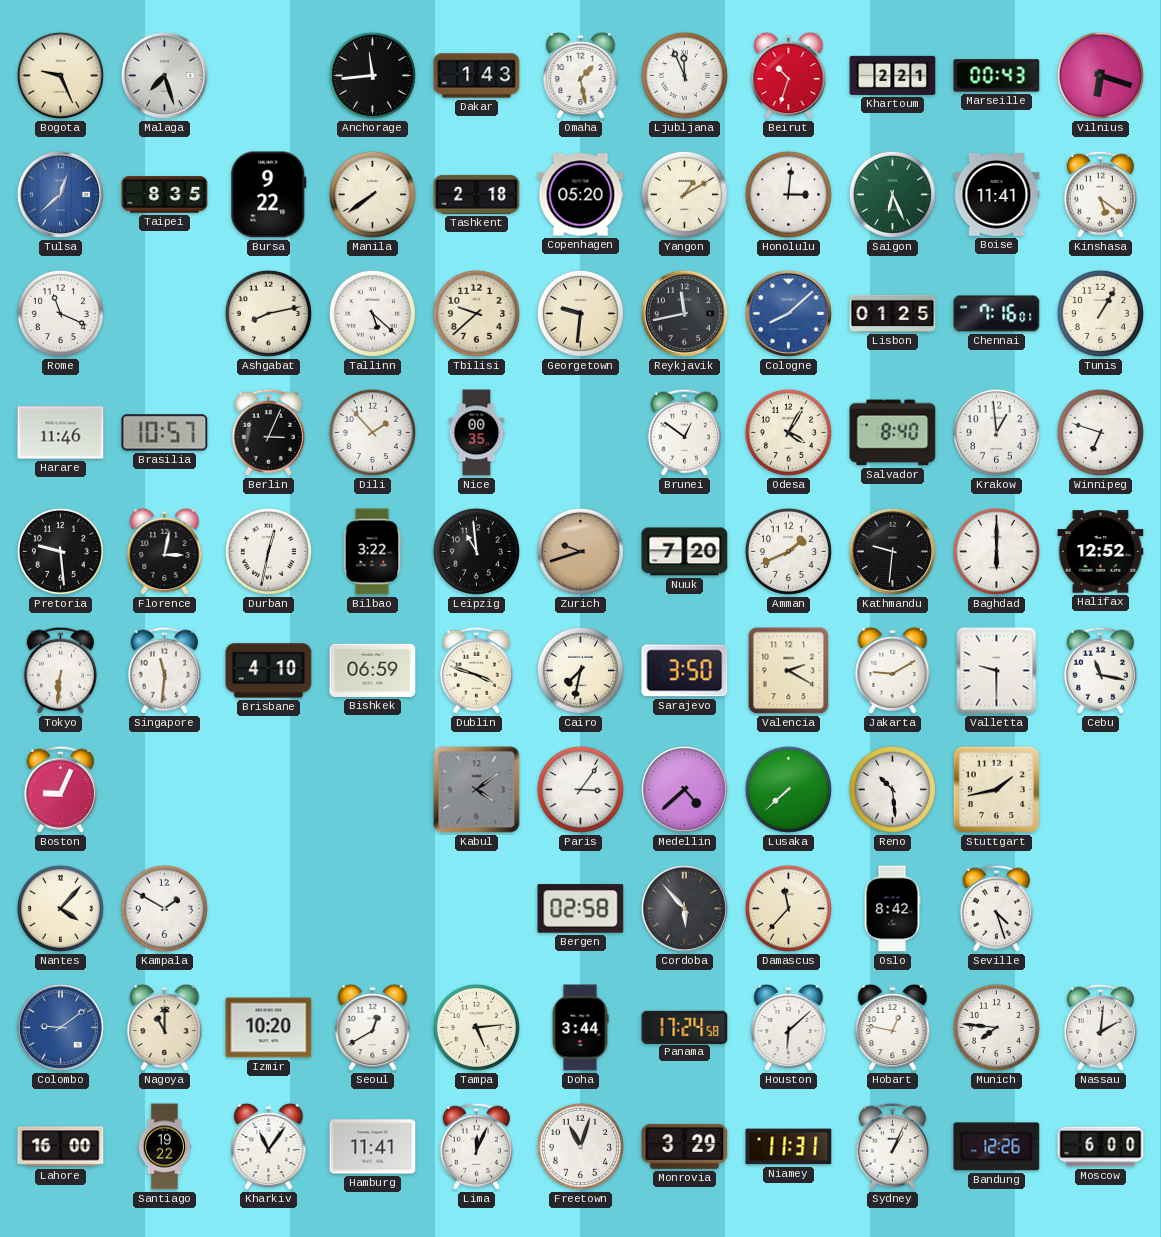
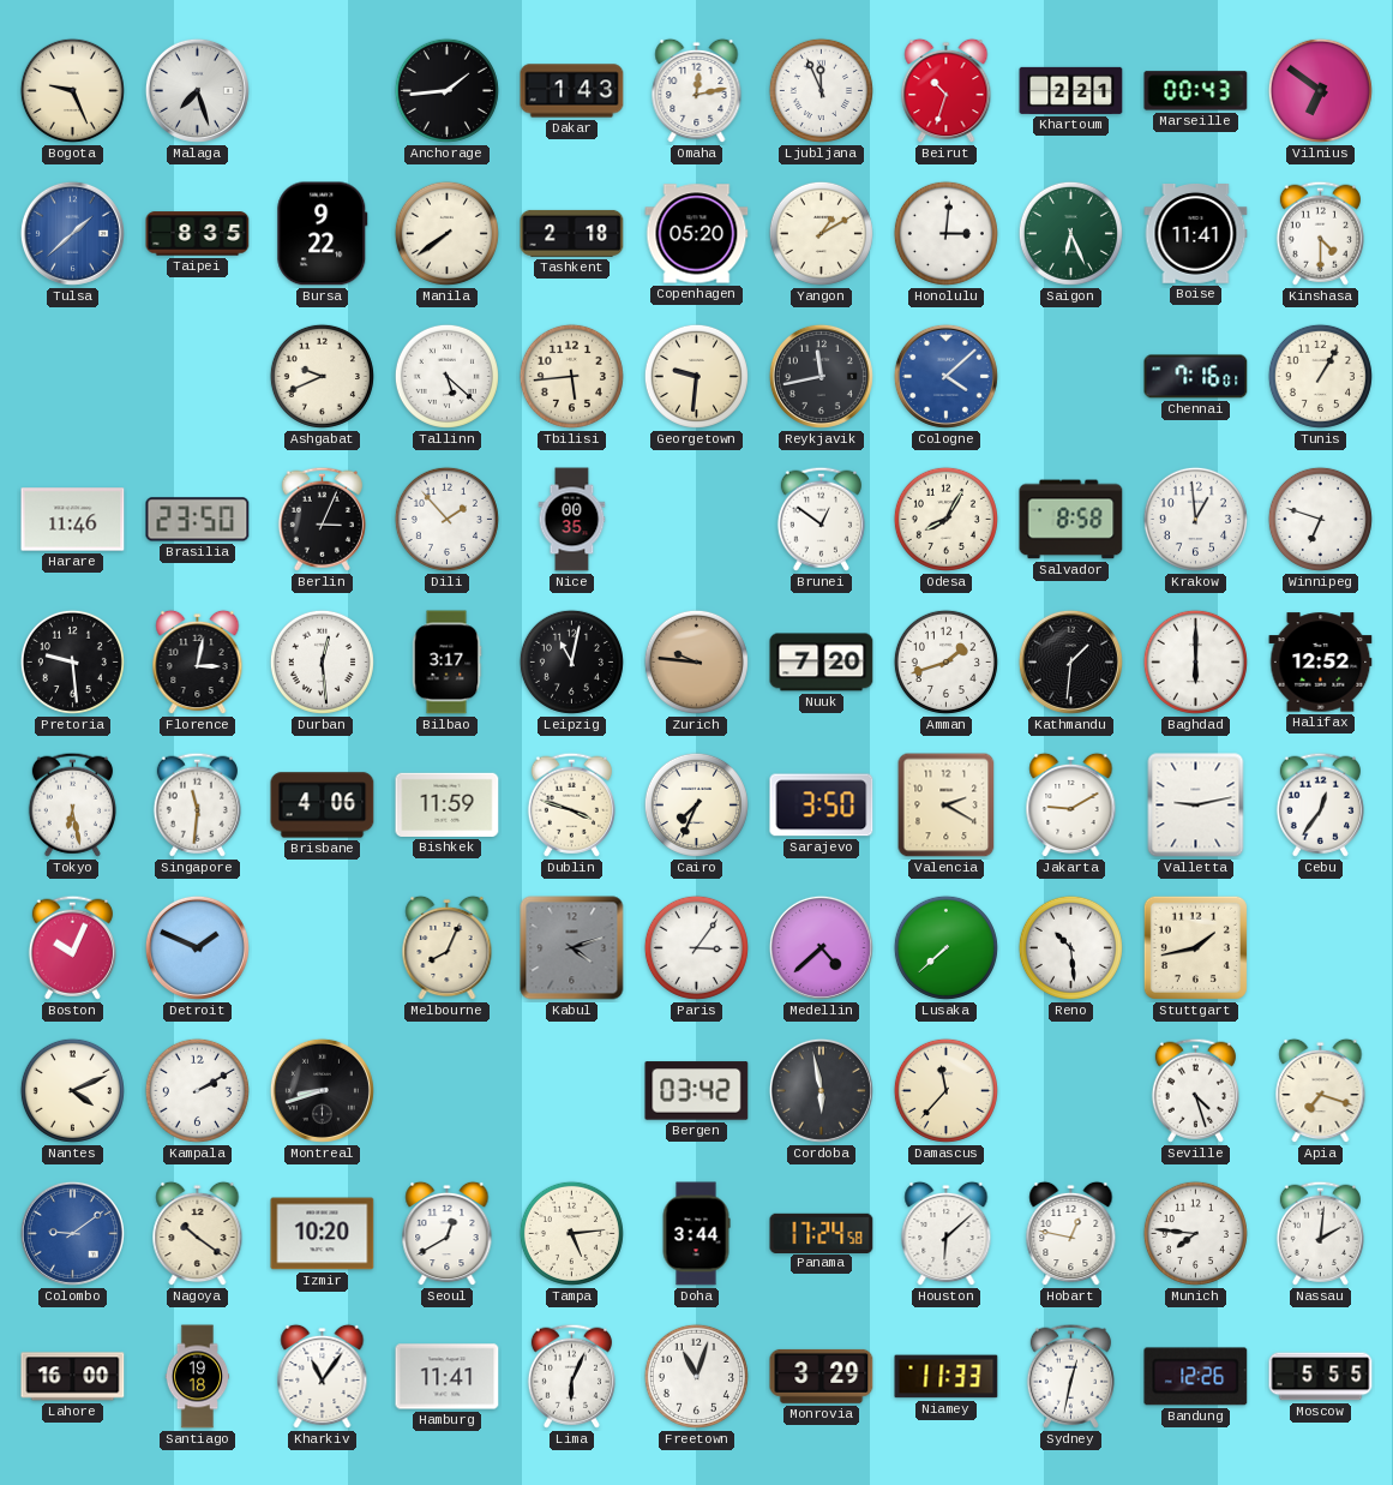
Anchorage: 11:44 -> 1:44 (446, 90)
Omaha: 1:28 -> 12:13 (697, 91)
Vilnius: 6:18 -> 6:51 (1320, 90)
Tulsa: 12:38 -> 1:38 (72, 233)
Kinshasa: 5:21 -> 4:30 (1320, 233)
Rome: 11:19 -> none (60, 313)
Ashgabat: 8:13 -> 9:41 (322, 376)
Tbilisi: 9:38 -> 5:44 (571, 376)
Cologne: 8:08 -> 4:08 (945, 376)
Lisbon: 01:25 -> none (893, 313)
Brasilia: 10:57 -> 23:50 (198, 520)
Odesa: 4:05 -> 8:05 (945, 519)
Salvador: 8:40 -> 8:58 (1071, 520)
Durban: 12:32 -> 12:29 (322, 661)
Bilbao: 3:22 -> 3:17 (446, 663)
Leipzig: 10:59 -> 11:02 (571, 661)
Zurich: 9:42 -> 9:46 (696, 661)
Amman: 1:41 -> 1:42 (945, 661)
Kathmandu: 9:31 -> 1:31 (1070, 661)
Tokyo: 6:31 -> 6:28 (72, 804)
Brisbane: 4:10 -> 4:06 (323, 806)
Bishkek: 06:59 -> 11:59 (448, 804)
Cairo: 7:32 -> 7:34 (696, 804)
Valletta: 9:30 -> 9:13 (1196, 806)
Cebu: 11:17 -> 12:36 (1320, 804)
Boston: 9:04 -> 10:04 (72, 947)
Detroit: none -> 1:49 (197, 947)
Melbourne: none -> 8:04 (448, 948)
Kabul: 4:09 -> 4:12 (572, 948)
Nantes: 4:07 -> 4:11 (72, 1090)
Kampala: 1:50 -> 2:10 (197, 1090)
Montreal: none -> 8:42 (322, 1090)
Bergen: 02:58 -> 03:42 (697, 1091)
Cordoba: 5:53 -> 5:58 (821, 1090)
Oslo: 8:42 -> none (892, 909)
Apia: none -> 7:18 (1321, 1091)
Nagoya: 11:00 -> 10:21 (198, 1234)
Santiago: 19:22 -> 19:18 (198, 1377)
Lima: 12:04 -> 6:04 (571, 1376)
Niamey: 11:31 -> 11:33 (947, 1377)
Sydney: 1:04 -> 12:32 (1070, 1376)
Moscow: 6:00 -> 5:55 (1321, 1377)
